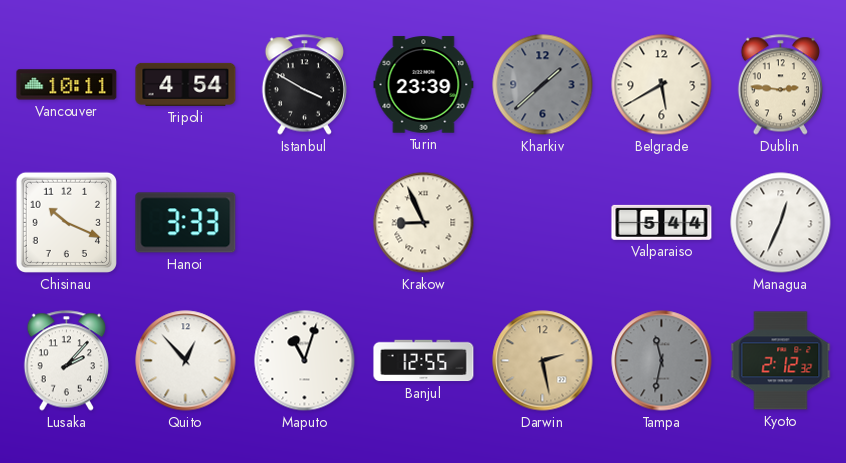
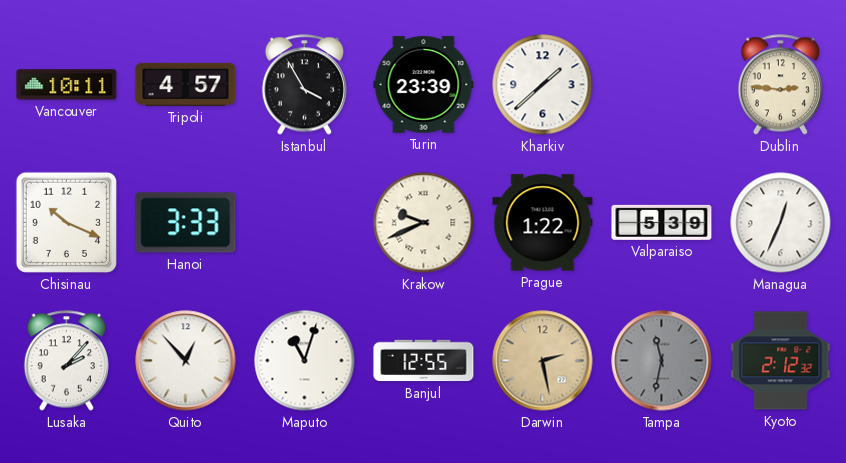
Tripoli: 4:54 -> 4:57 (186, 84)
Istanbul: 3:50 -> 3:55 (304, 85)
Kharkiv dial: grey -> white (543, 85)
Belgrade: 5:40 -> none (662, 85)
Krakow: 8:56 -> 9:41 (424, 223)
Prague: none -> 1:22 (543, 223)
Valparaiso: 5:44 -> 5:39 (662, 222)
